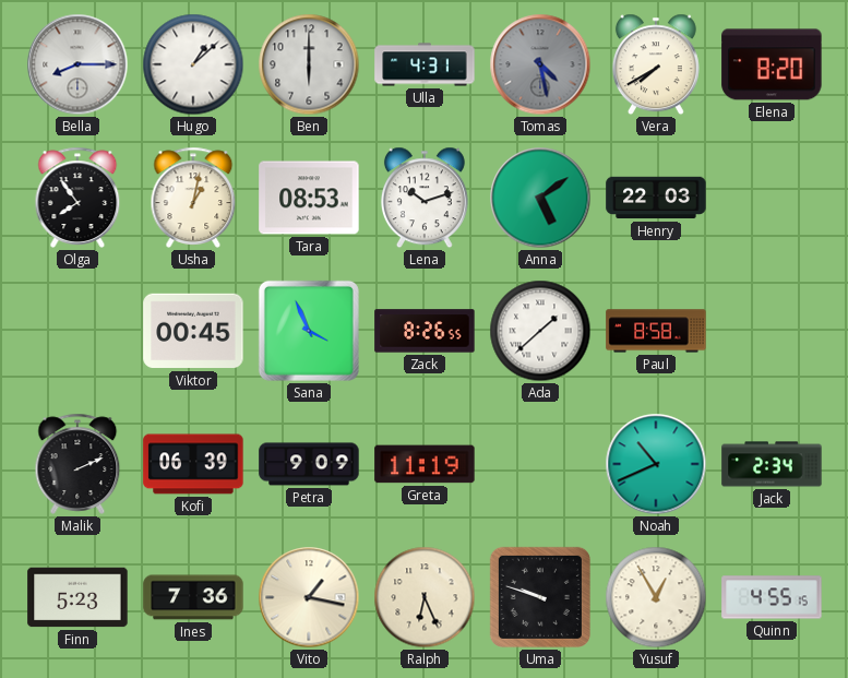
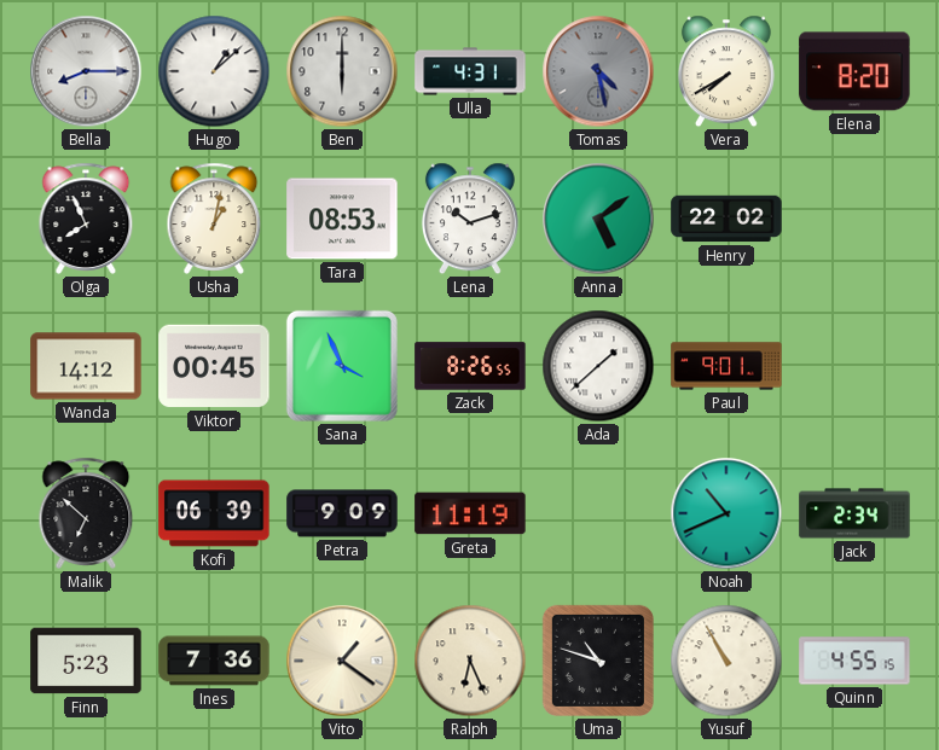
Olga: 7:54 -> 7:56 (86, 219)
Henry: 22:03 -> 22:02 (726, 219)
Wanda: none -> 14:12 (86, 366)
Paul: 8:58 -> 9:01 (726, 366)
Malik: 2:11 -> 6:52 (86, 513)
Vito: 1:17 -> 1:21 (342, 661)
Uma: 9:48 -> 10:48 (598, 661)
Yusuf: 12:55 -> 10:55 (726, 661)
